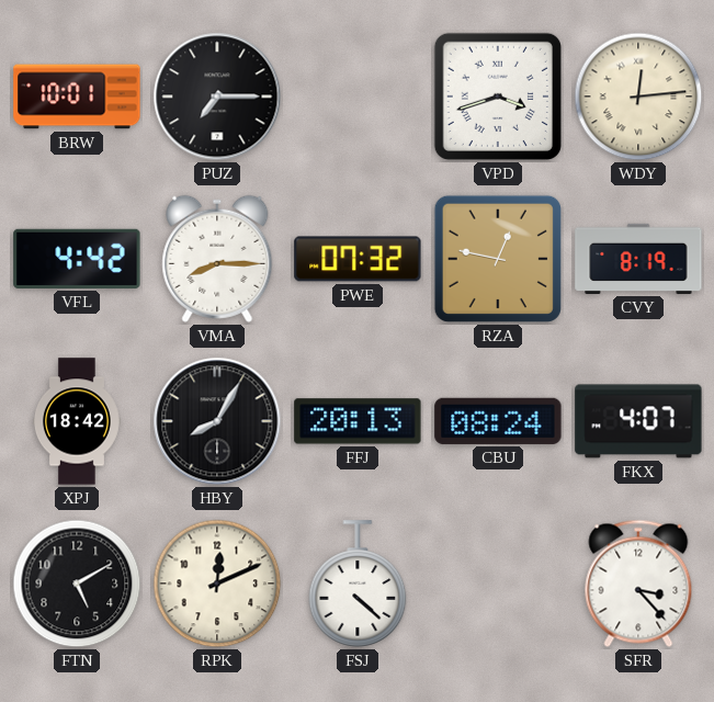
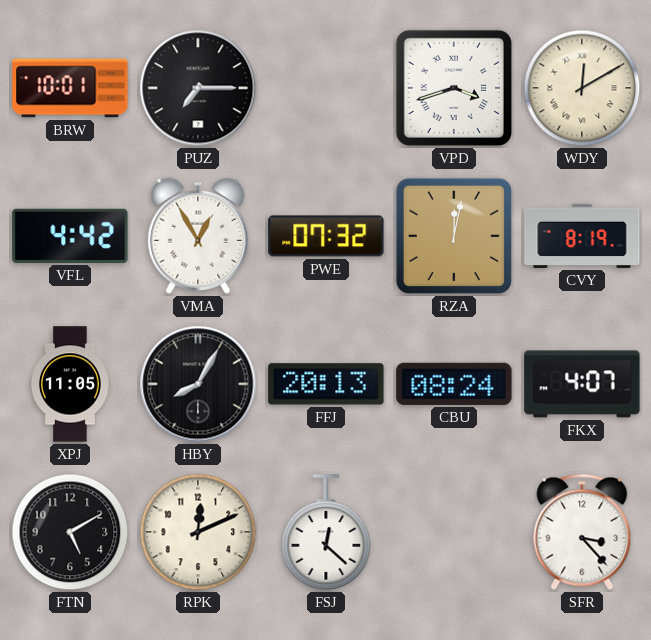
WDY: 12:14 -> 12:10 (582, 88)
VMA: 8:15 -> 12:55 (198, 236)
RZA: 12:47 -> 12:02 (454, 236)
XPJ: 18:42 -> 11:05 (70, 384)
FSJ: 4:22 -> 12:22 (326, 532)
